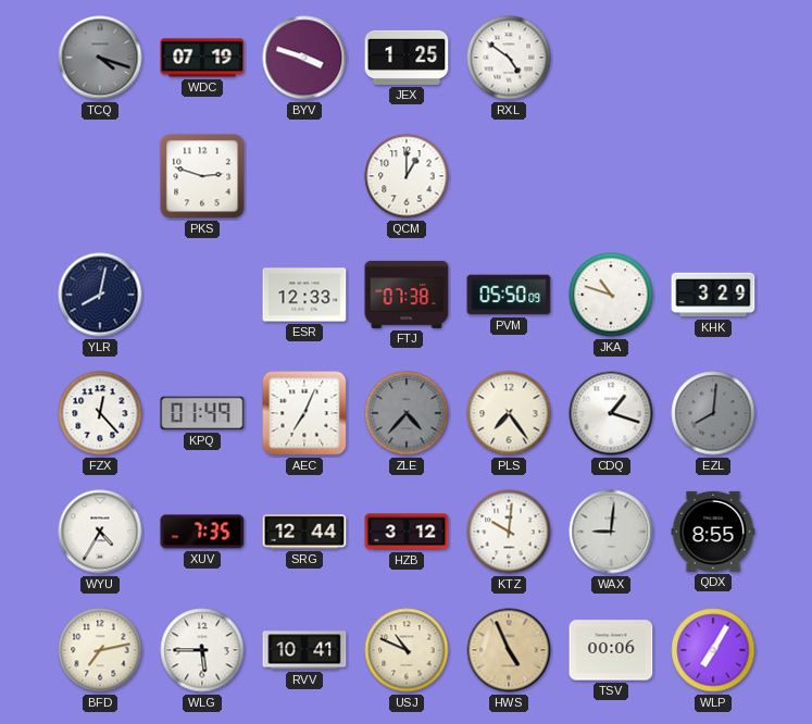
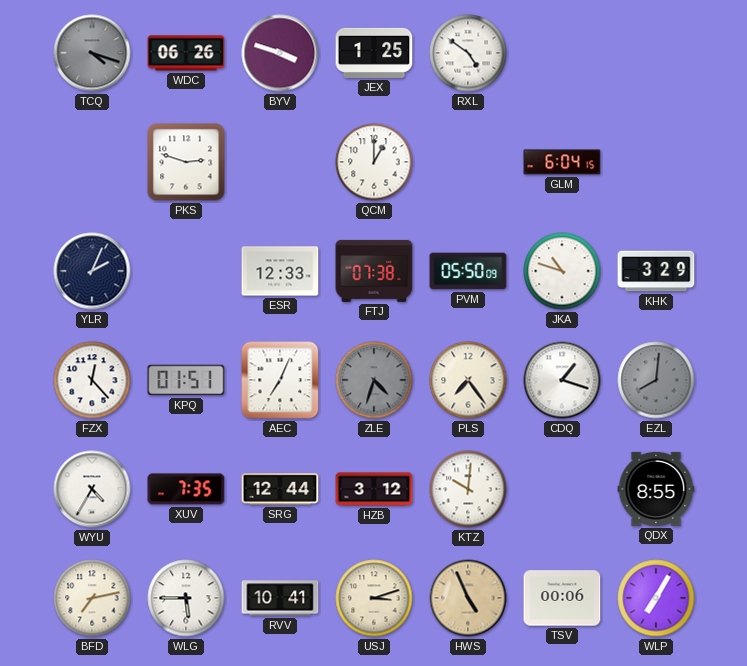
WDC: 07:19 -> 06:26 (186, 53)
GLM: none -> 6:04 (562, 162)
YLR: 8:02 -> 2:04 (92, 271)
KPQ: 01:49 -> 01:51 (186, 380)
ZLE: 4:37 -> 4:33 (374, 380)
WAX: 9:01 -> none (611, 532)
USJ: 10:49 -> 3:12 (374, 598)
